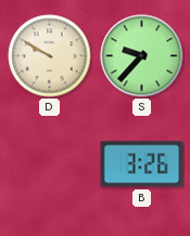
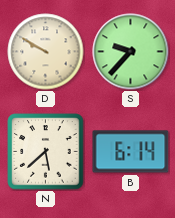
N: none -> 5:38 (46, 152)
B: 3:26 -> 6:14 (131, 152)
